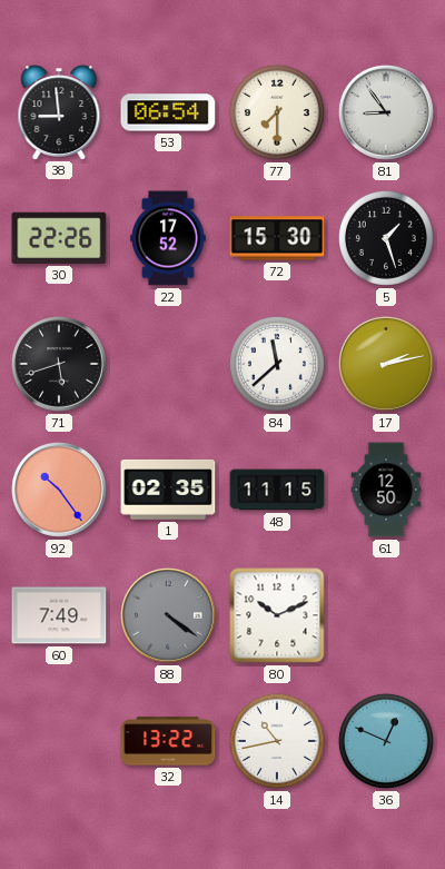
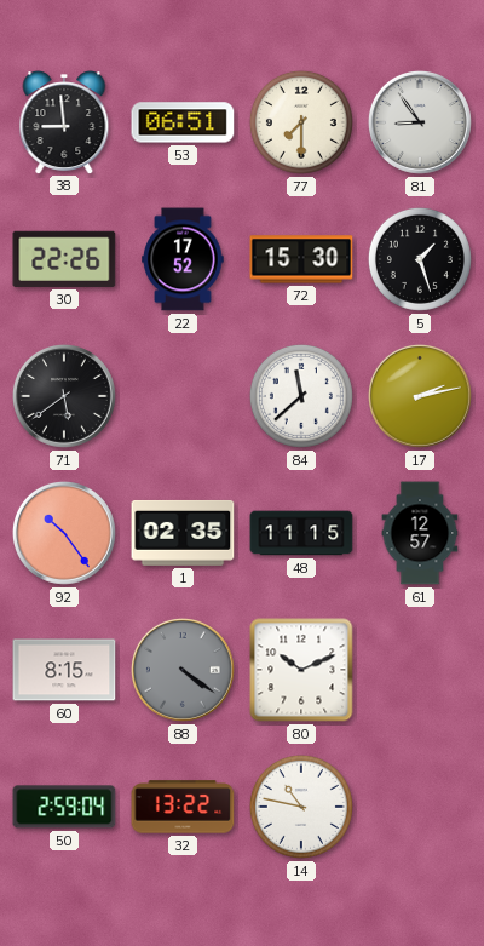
53: 06:54 -> 06:51 (183, 122)
71: 5:42 -> 5:39 (64, 396)
61: 12:50 -> 12:57 (420, 533)
60: 7:49 -> 8:15 (64, 670)
50: none -> 2:59 (64, 807)
14: 10:43 -> 10:47 (301, 807)
36: 12:49 -> none (386, 741)
